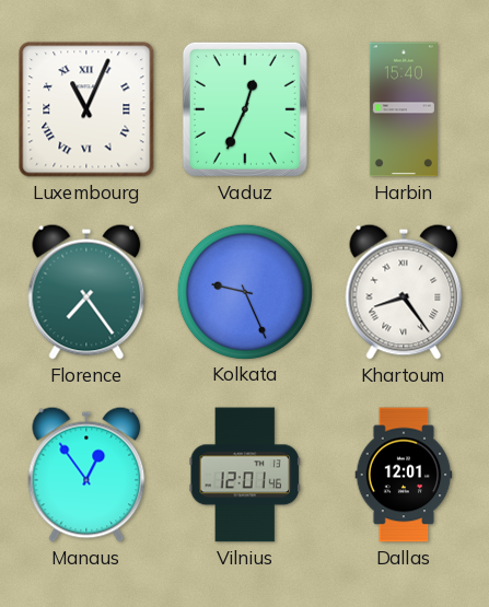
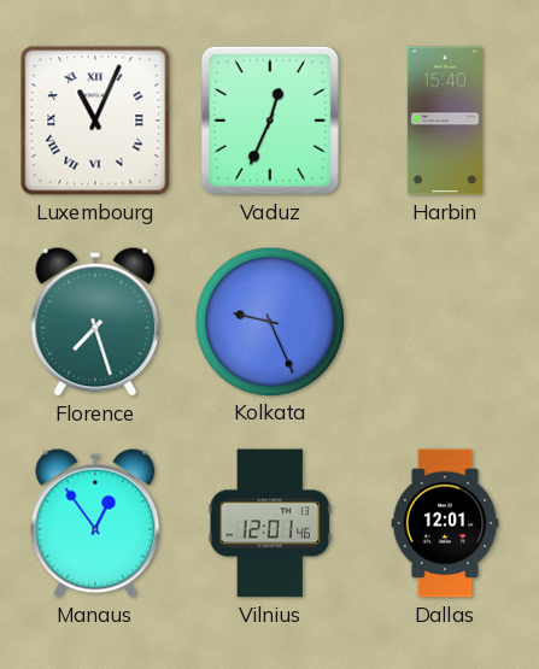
Florence: 7:24 -> 7:27 (95, 322)
Khartoum: 8:24 -> none (404, 292)
